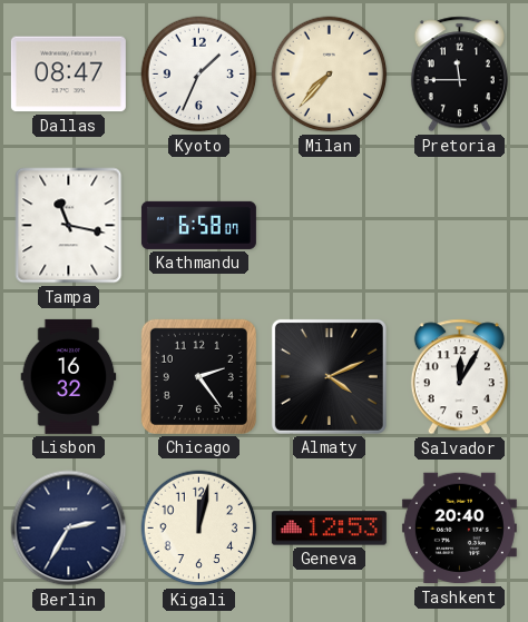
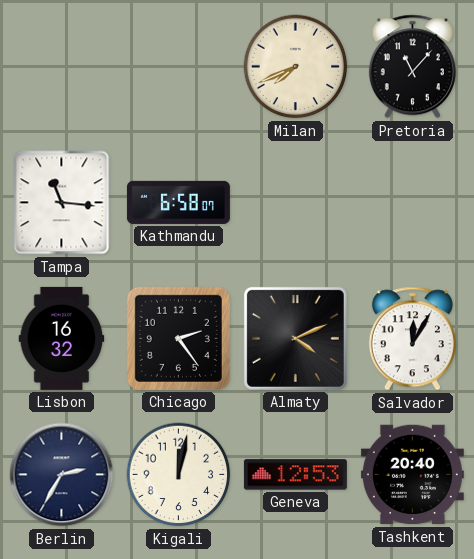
Dallas: 08:47 -> none (68, 75)
Kyoto: 1:34 -> none (199, 75)
Milan: 7:37 -> 7:41 (296, 67)
Pretoria: 11:45 -> 11:07 (412, 67)
Tampa: 11:17 -> 11:16 (62, 203)
